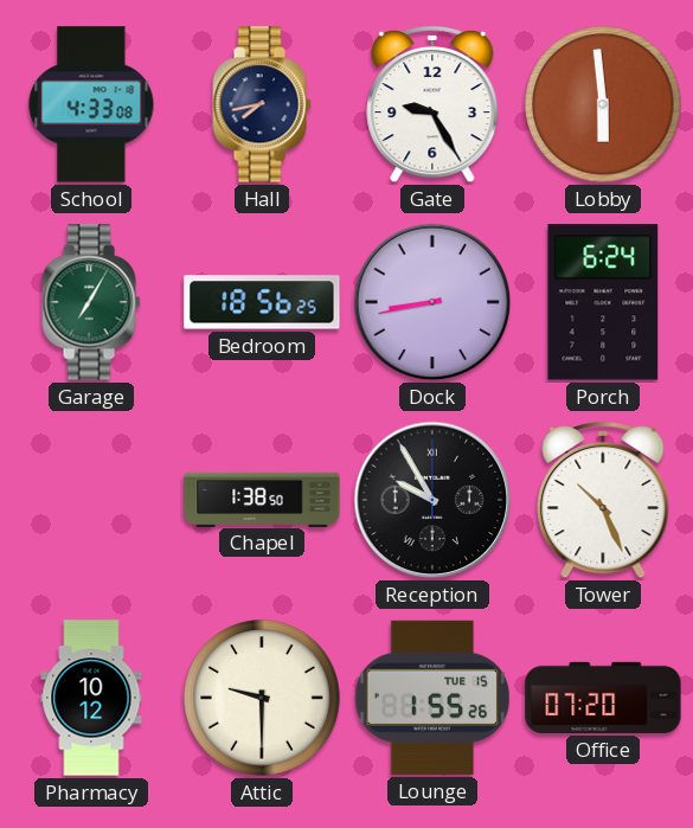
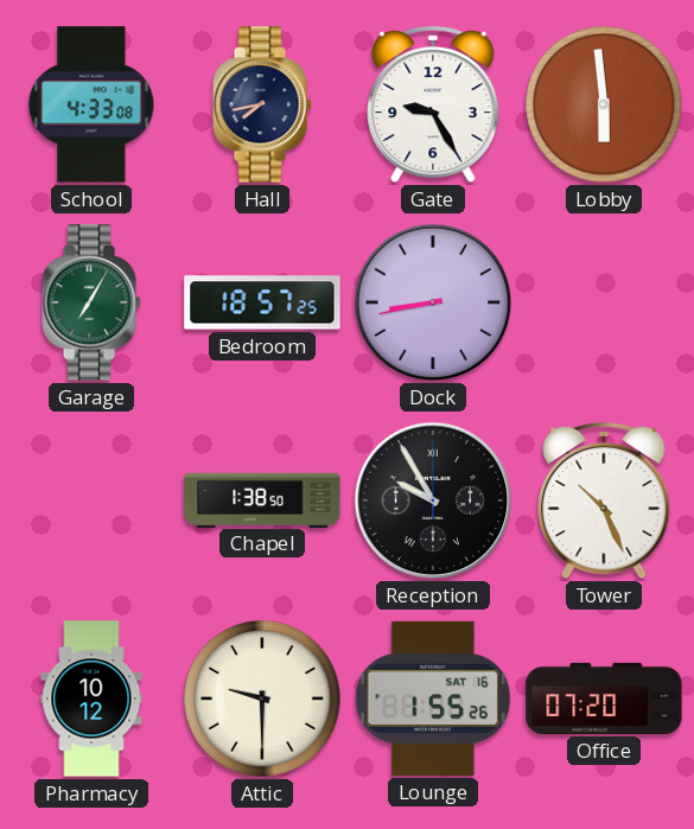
Bedroom: 18:56 -> 18:57 (262, 302)
Porch: 6:24 -> none (603, 302)
Lounge date: TUE 15 -> SAT 16 (433, 699)
